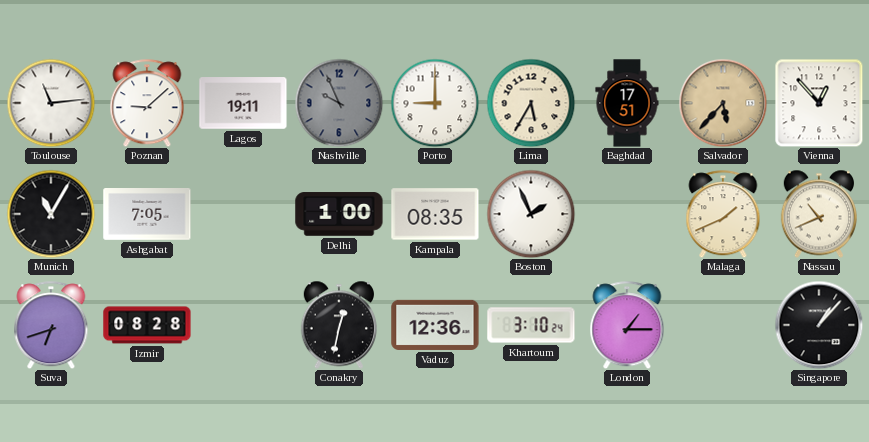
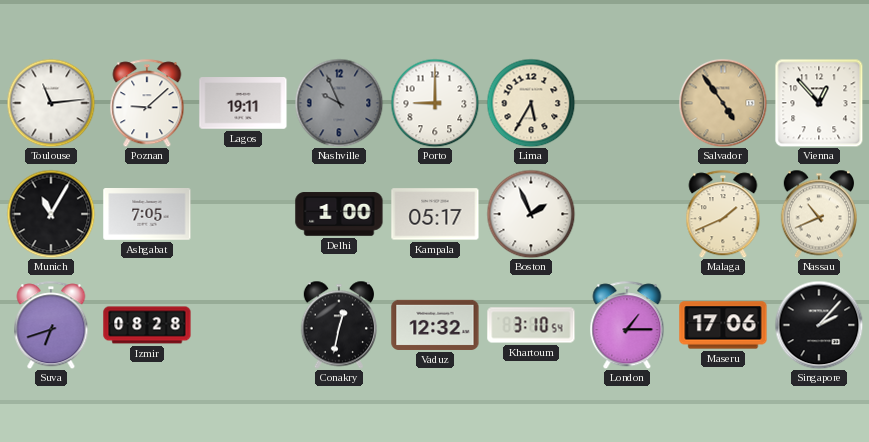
Baghdad: 17:51 -> none (627, 103)
Salvador: 5:37 -> 4:54 (723, 103)
Kampala: 08:35 -> 05:17 (435, 214)
Vaduz: 12:36 -> 12:32 (435, 325)
Khartoum: 3:10:24 -> 3:10:54 (531, 325)
Maseru: none -> 17:06 (723, 325)
Singapore: 1:07 -> 2:07 (819, 325)
